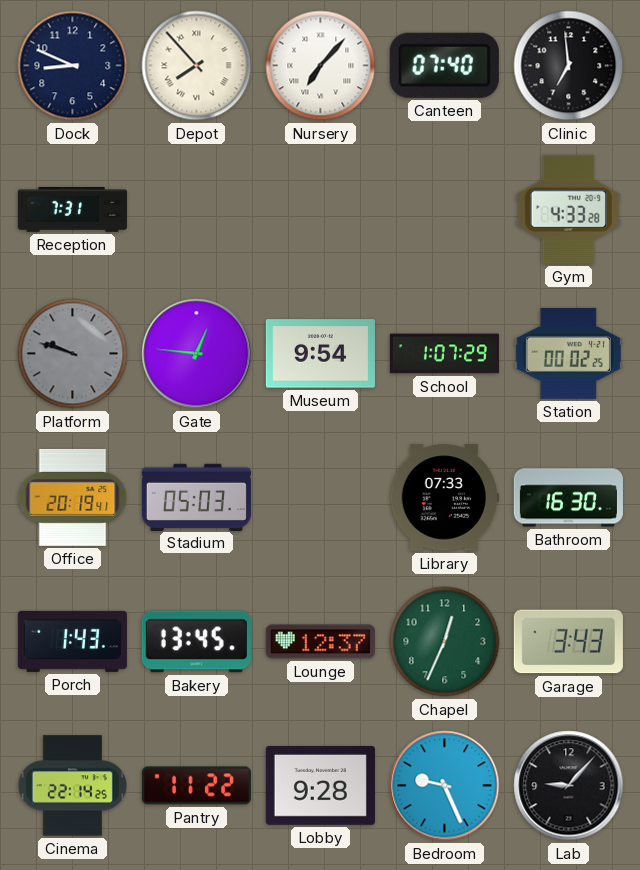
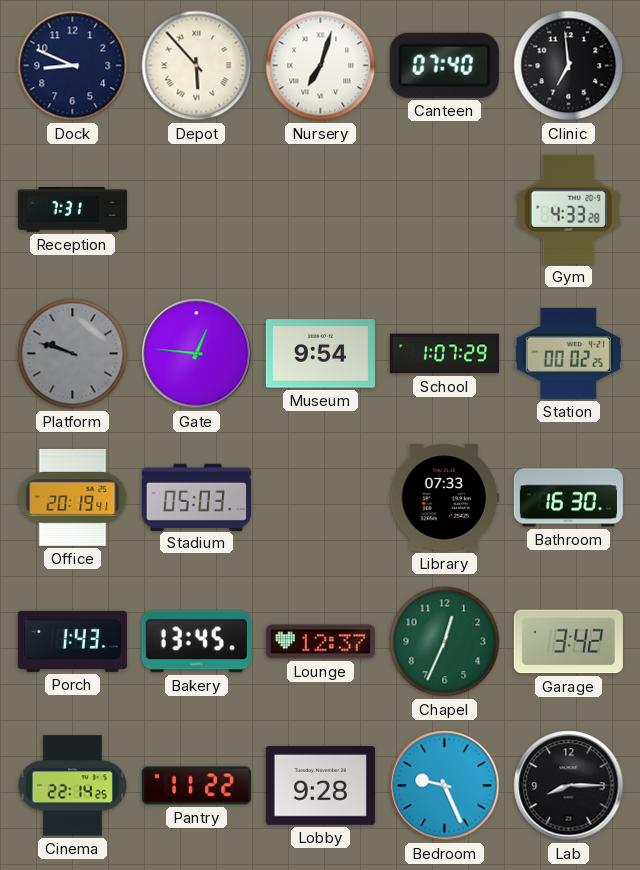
Depot: 7:53 -> 5:53 (197, 66)
Nursery: 7:07 -> 7:03 (321, 66)
Garage: 3:43 -> 3:42 (568, 642)
Lab: 9:07 -> 8:15 (569, 786)
